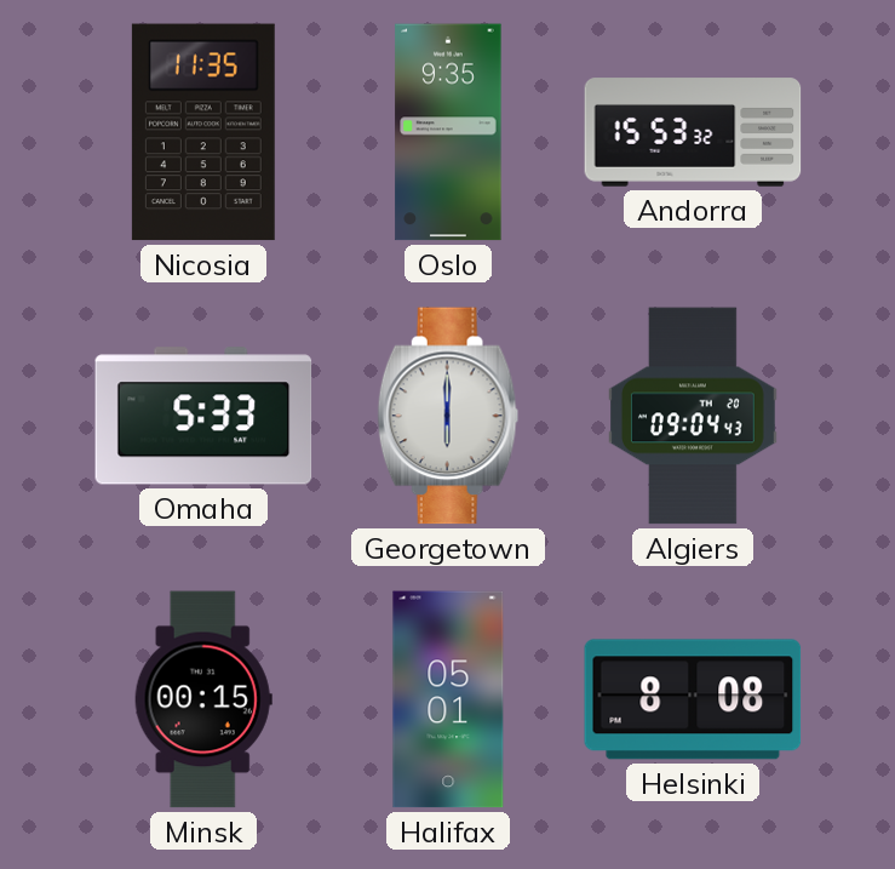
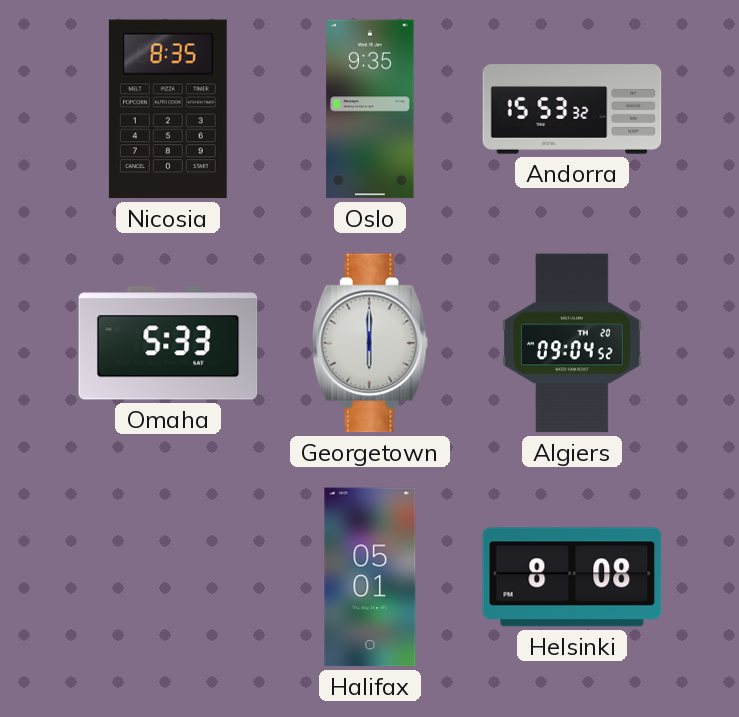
Nicosia: 11:35 -> 8:35 (168, 109)
Algiers: 09:04:43 -> 09:04:52 (573, 343)
Minsk: 00:15 -> none (203, 699)
